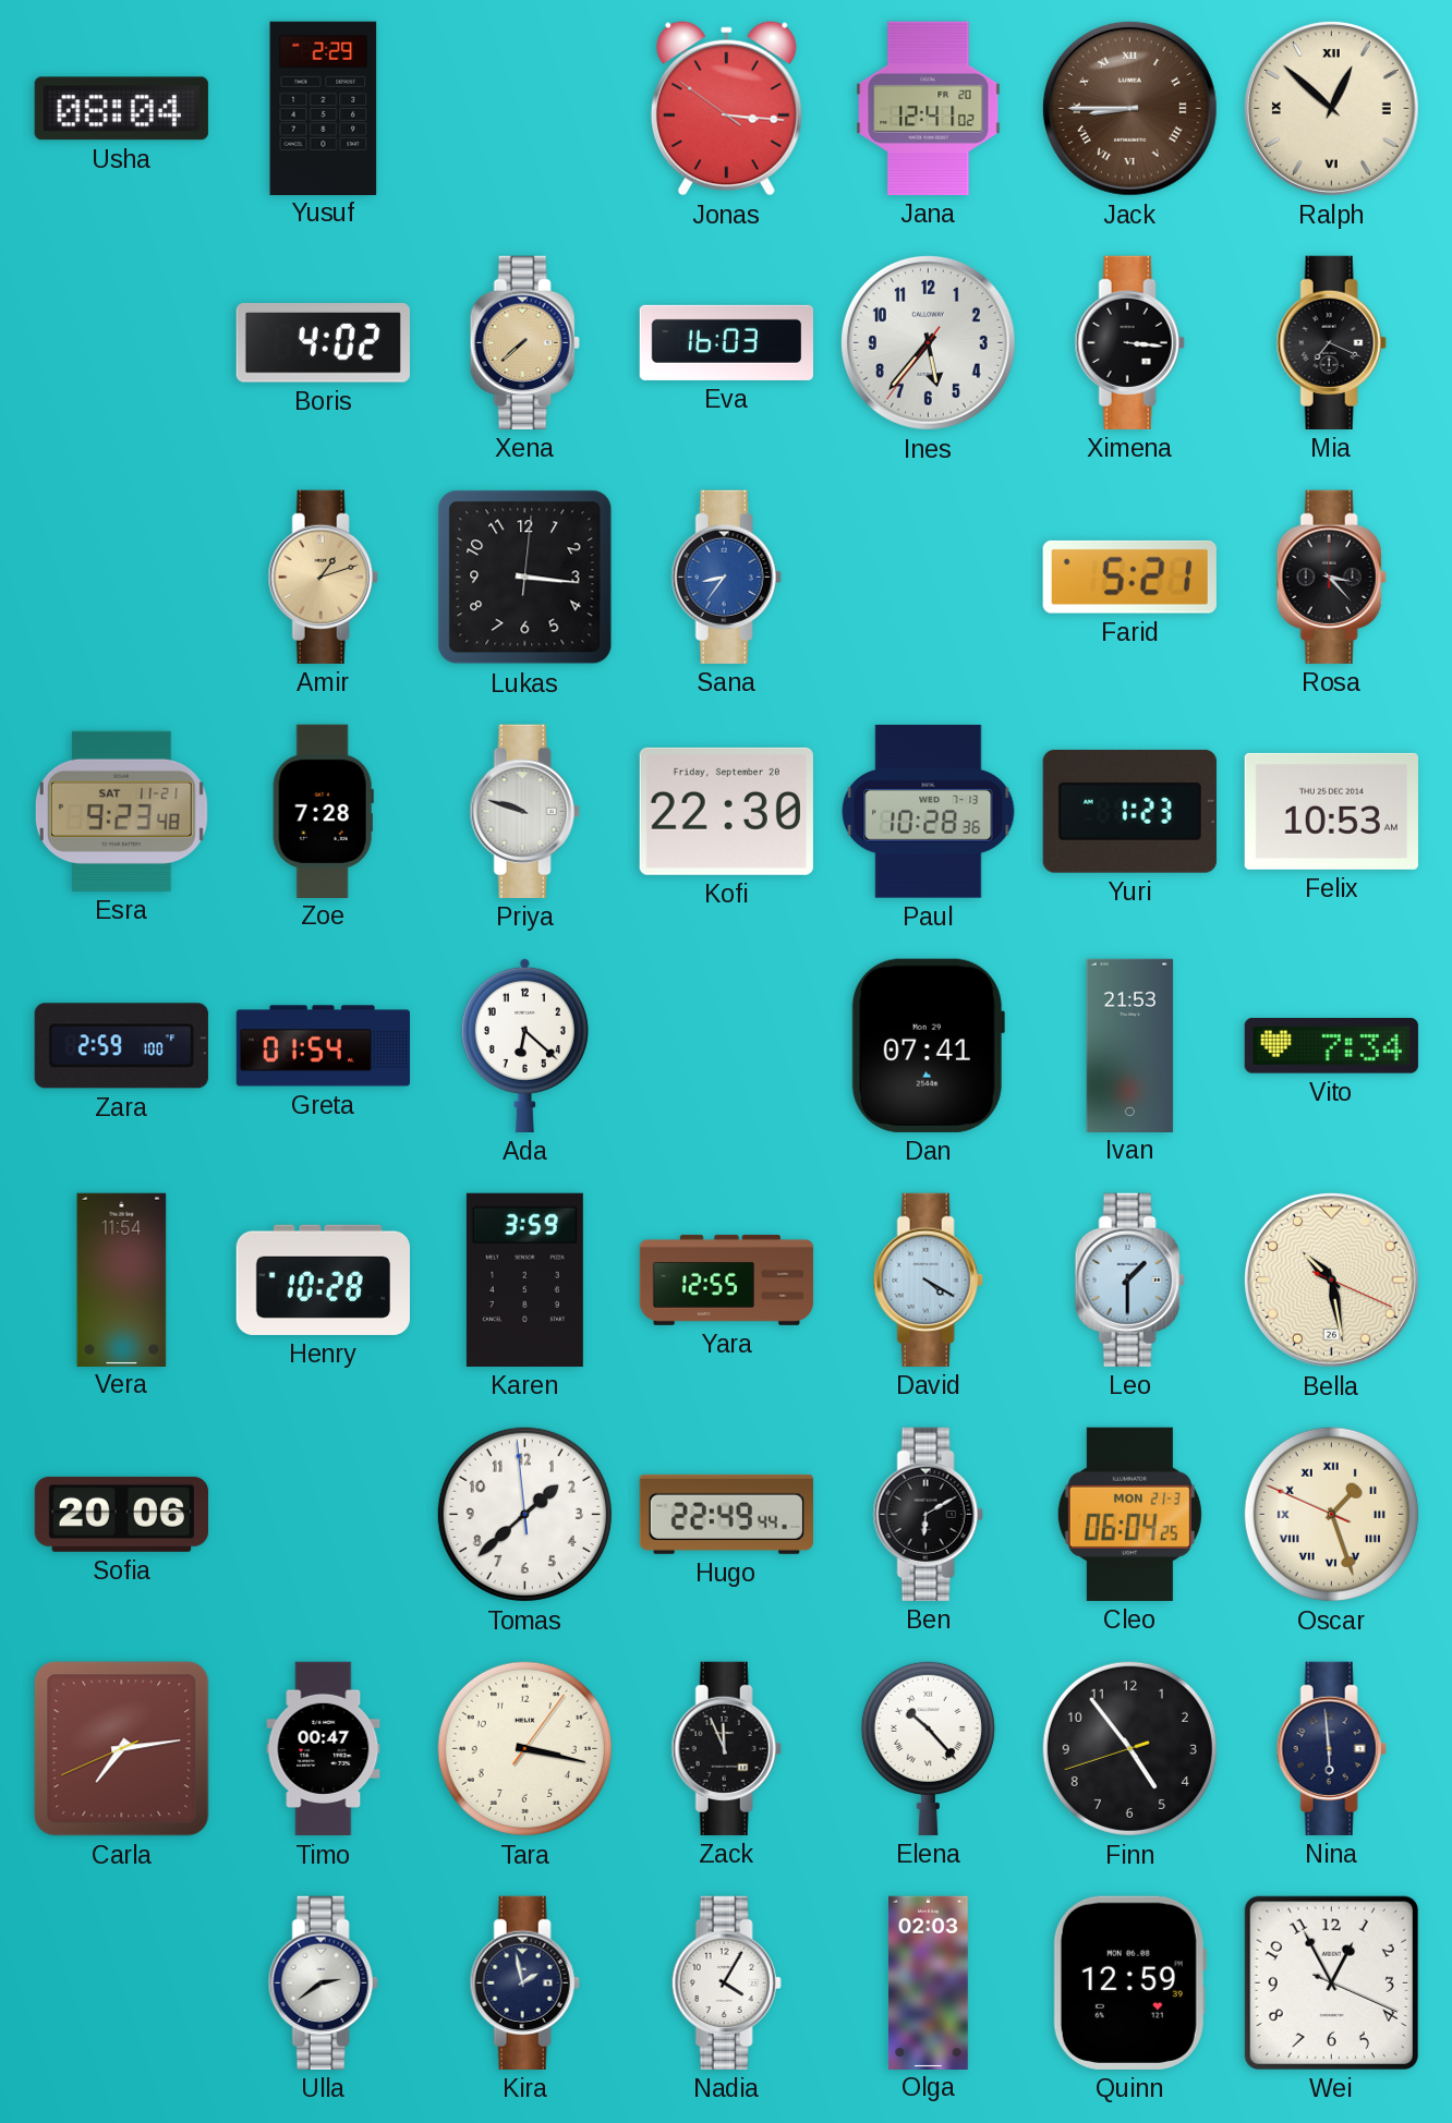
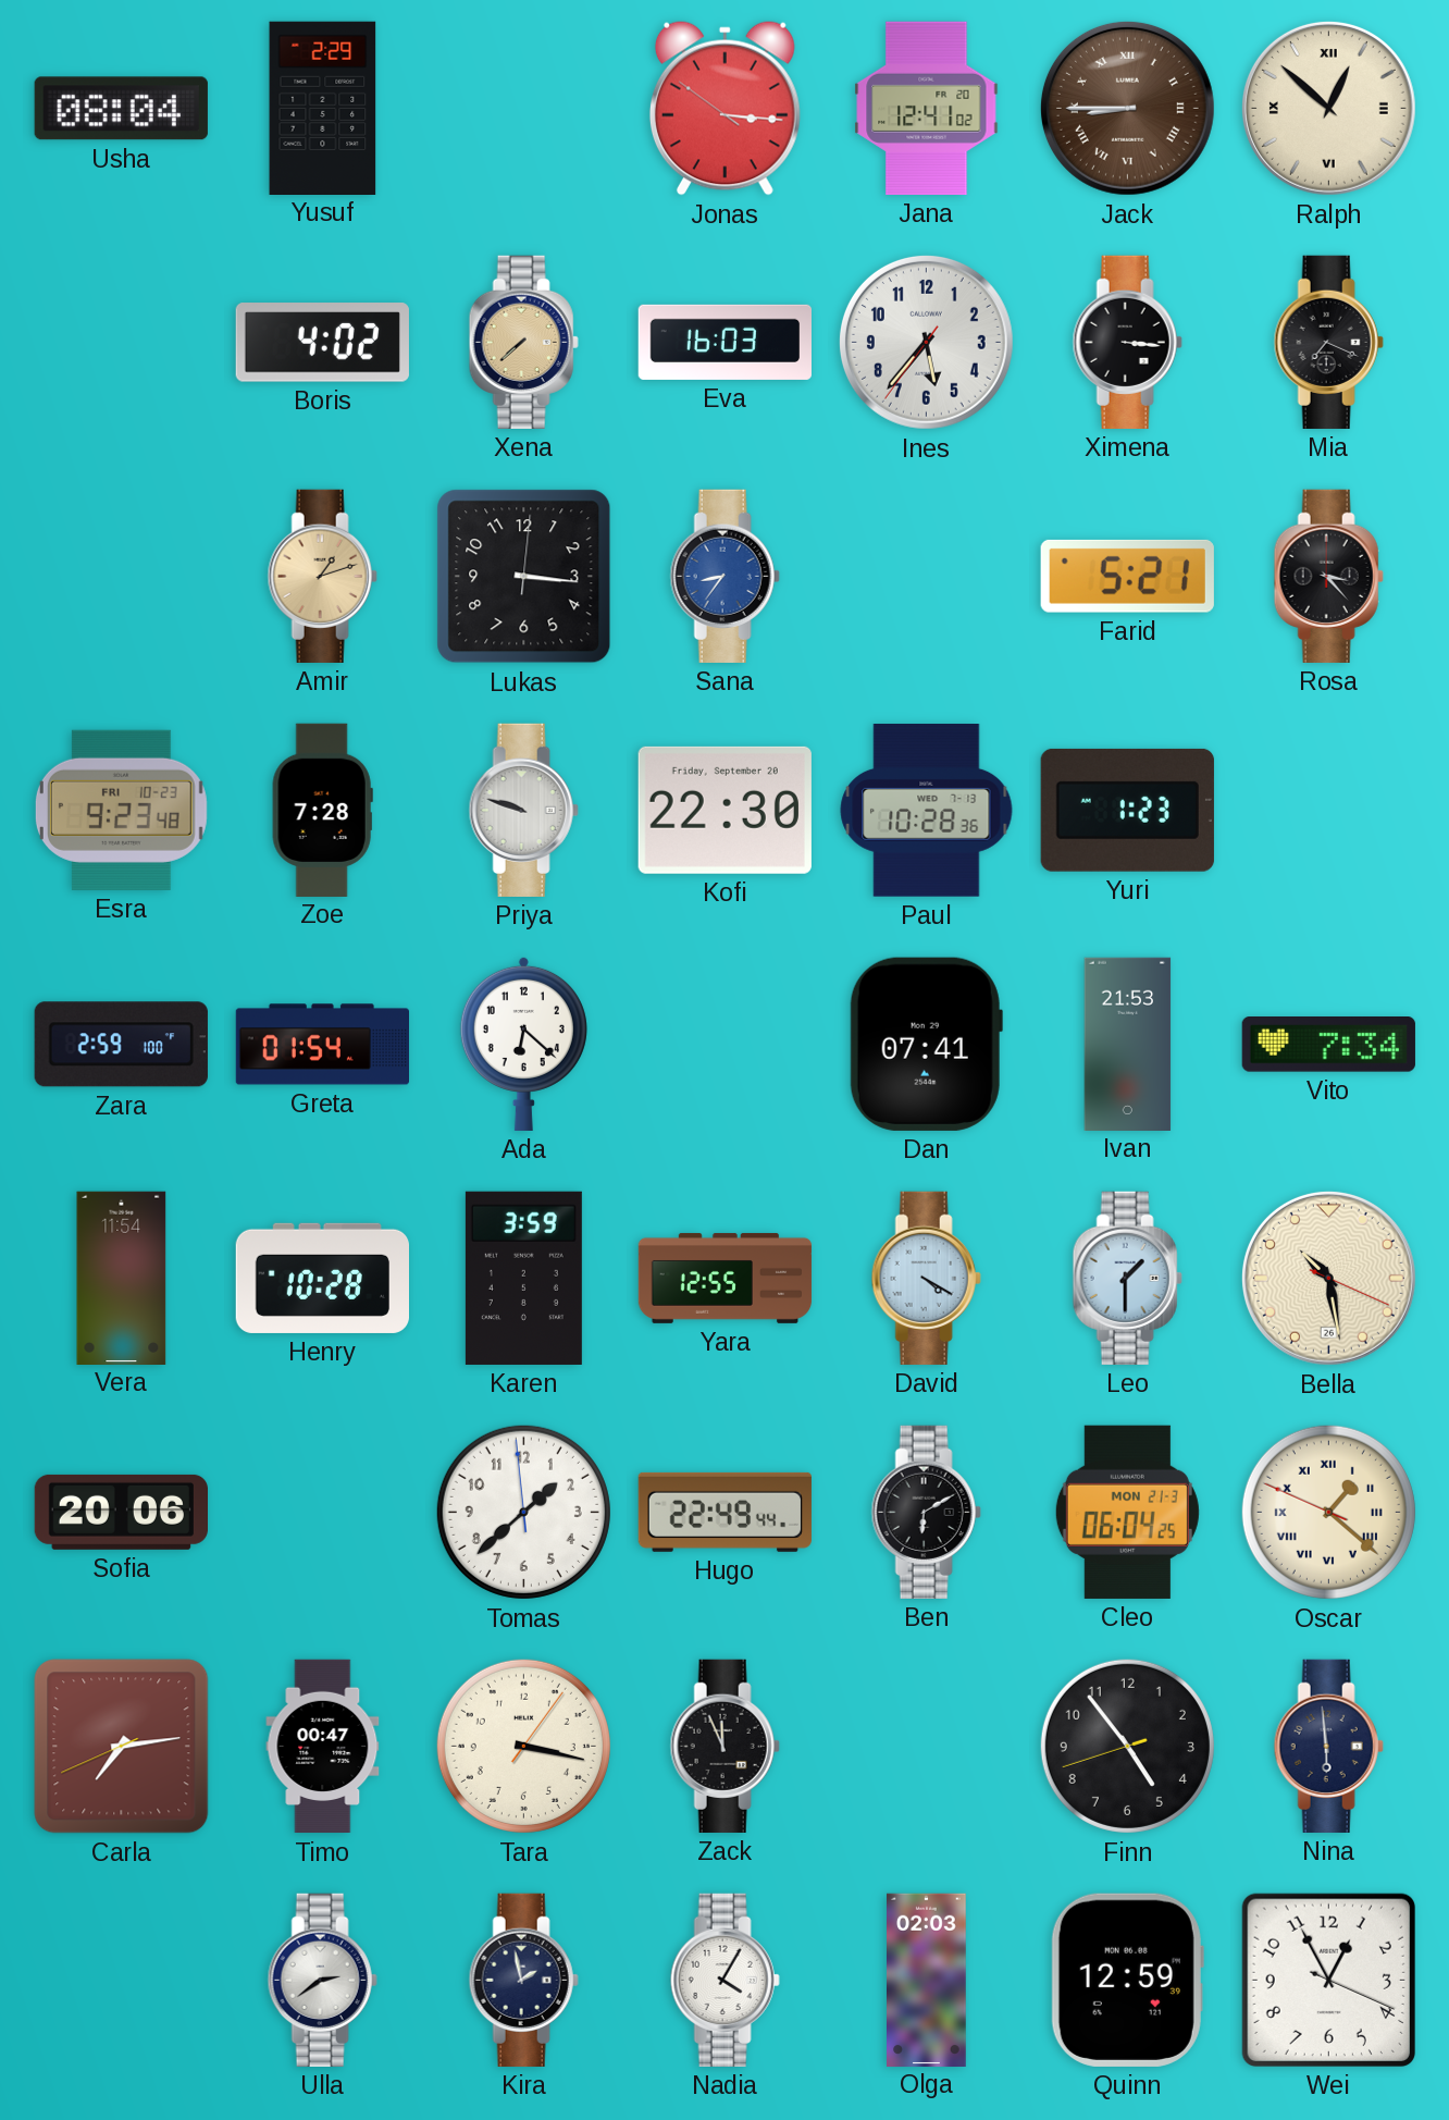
Esra date: SAT 11-21 -> FRI 10-23 (121, 810)
Felix: 10:53 -> none (1331, 811)
Oscar: 1:26 -> 1:21 (1328, 1512)
Elena: 10:23 -> none (928, 1748)
